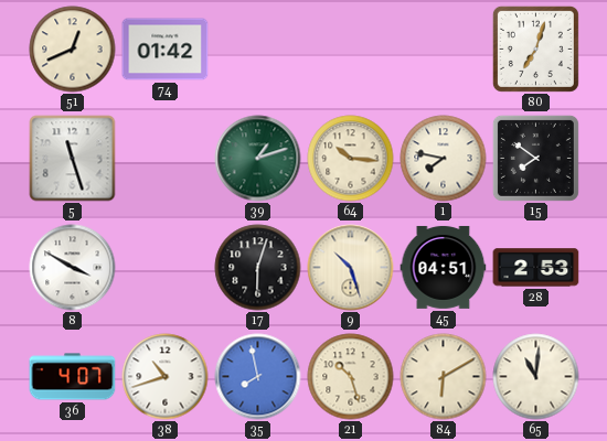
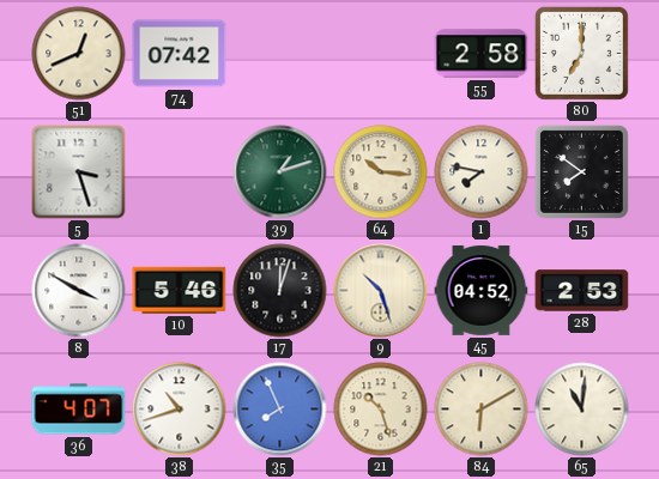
74: 01:42 -> 07:42 (180, 54)
55: none -> 2:58 (482, 54)
80: 7:03 -> 7:00 (581, 53)
5: 11:27 -> 3:27 (79, 172)
10: none -> 5:46 (180, 290)
17: 6:03 -> 12:03 (280, 291)
45: 04:51 -> 04:52 (482, 290)
35: 7:58 -> 7:56 (280, 410)
